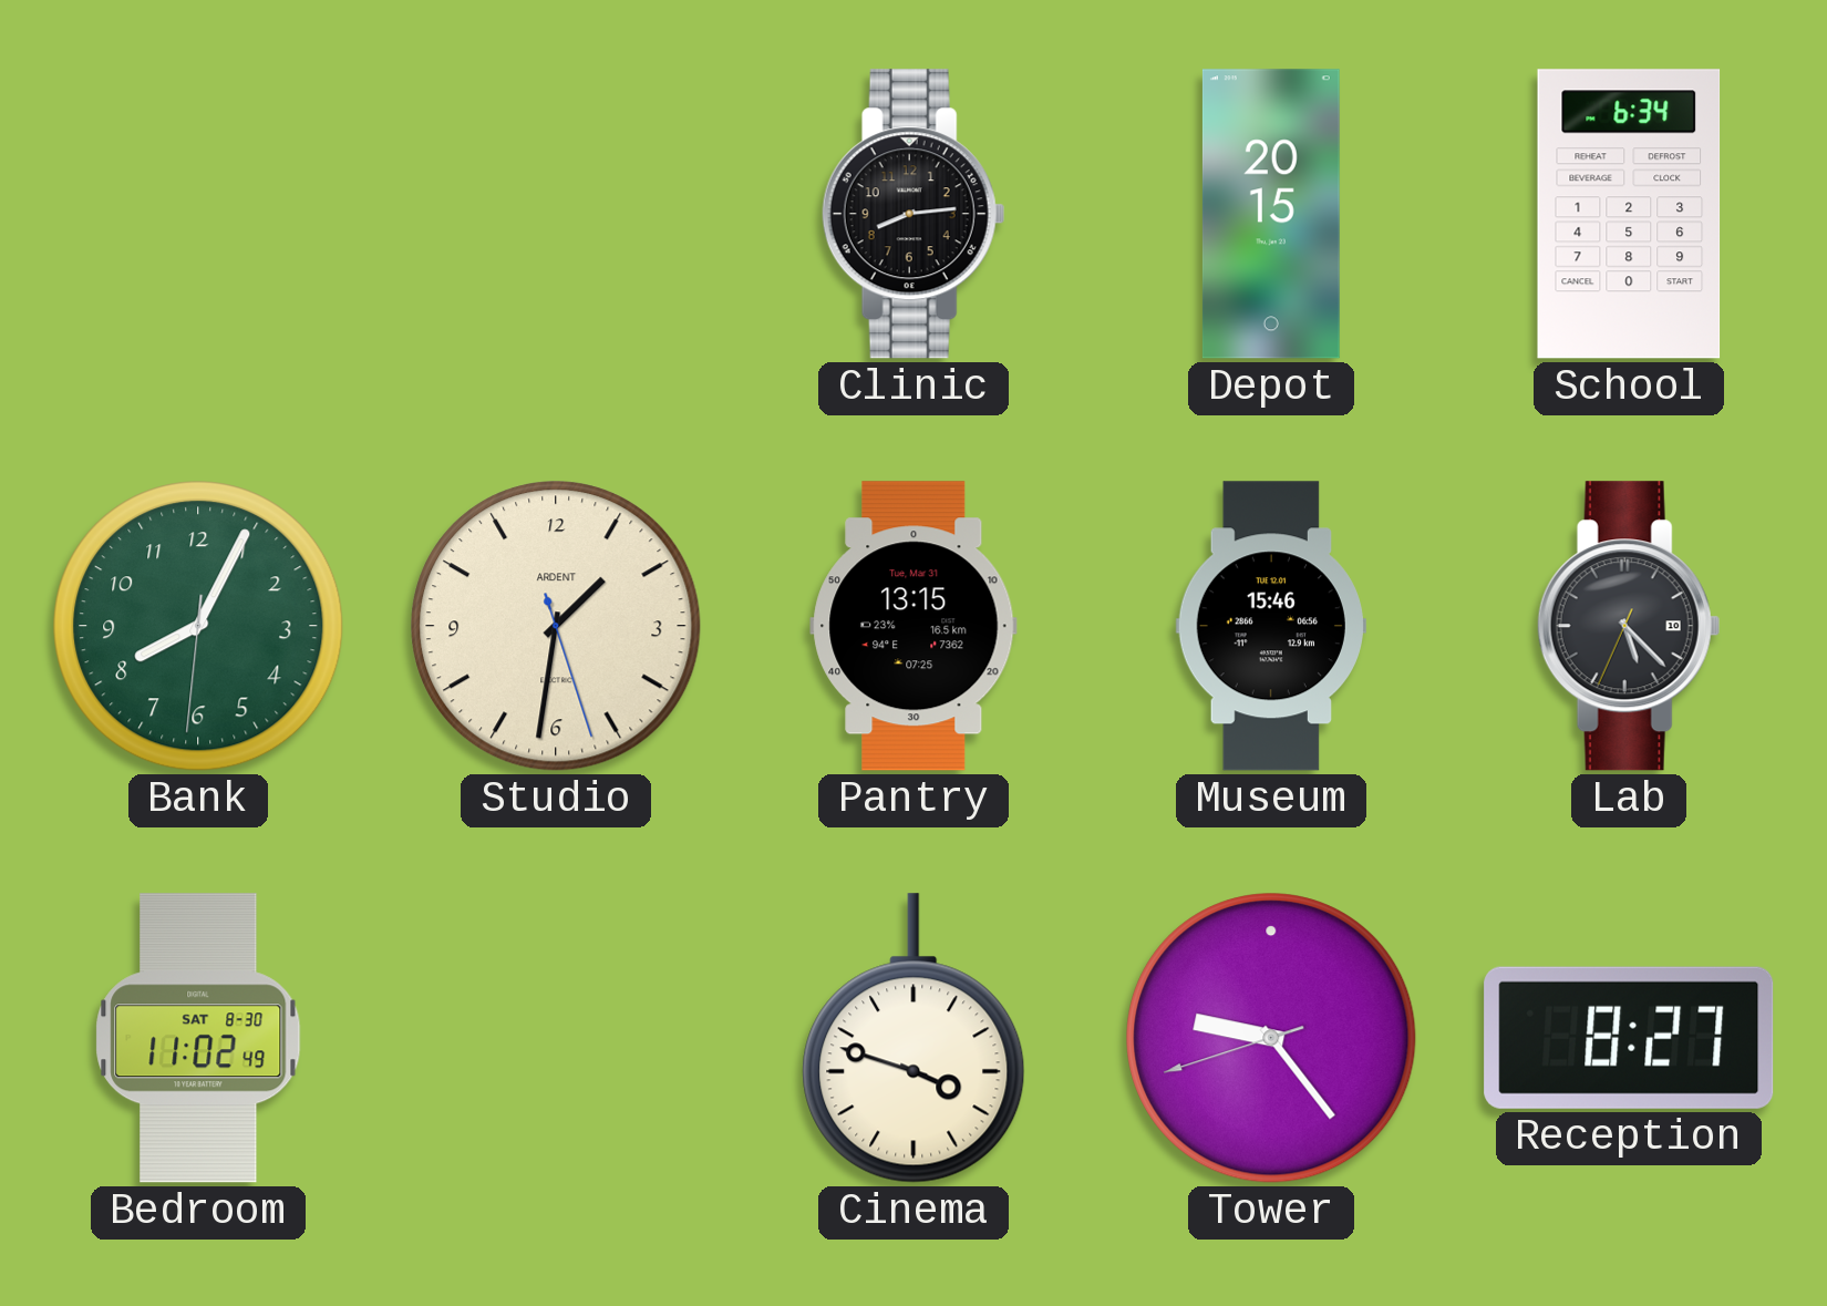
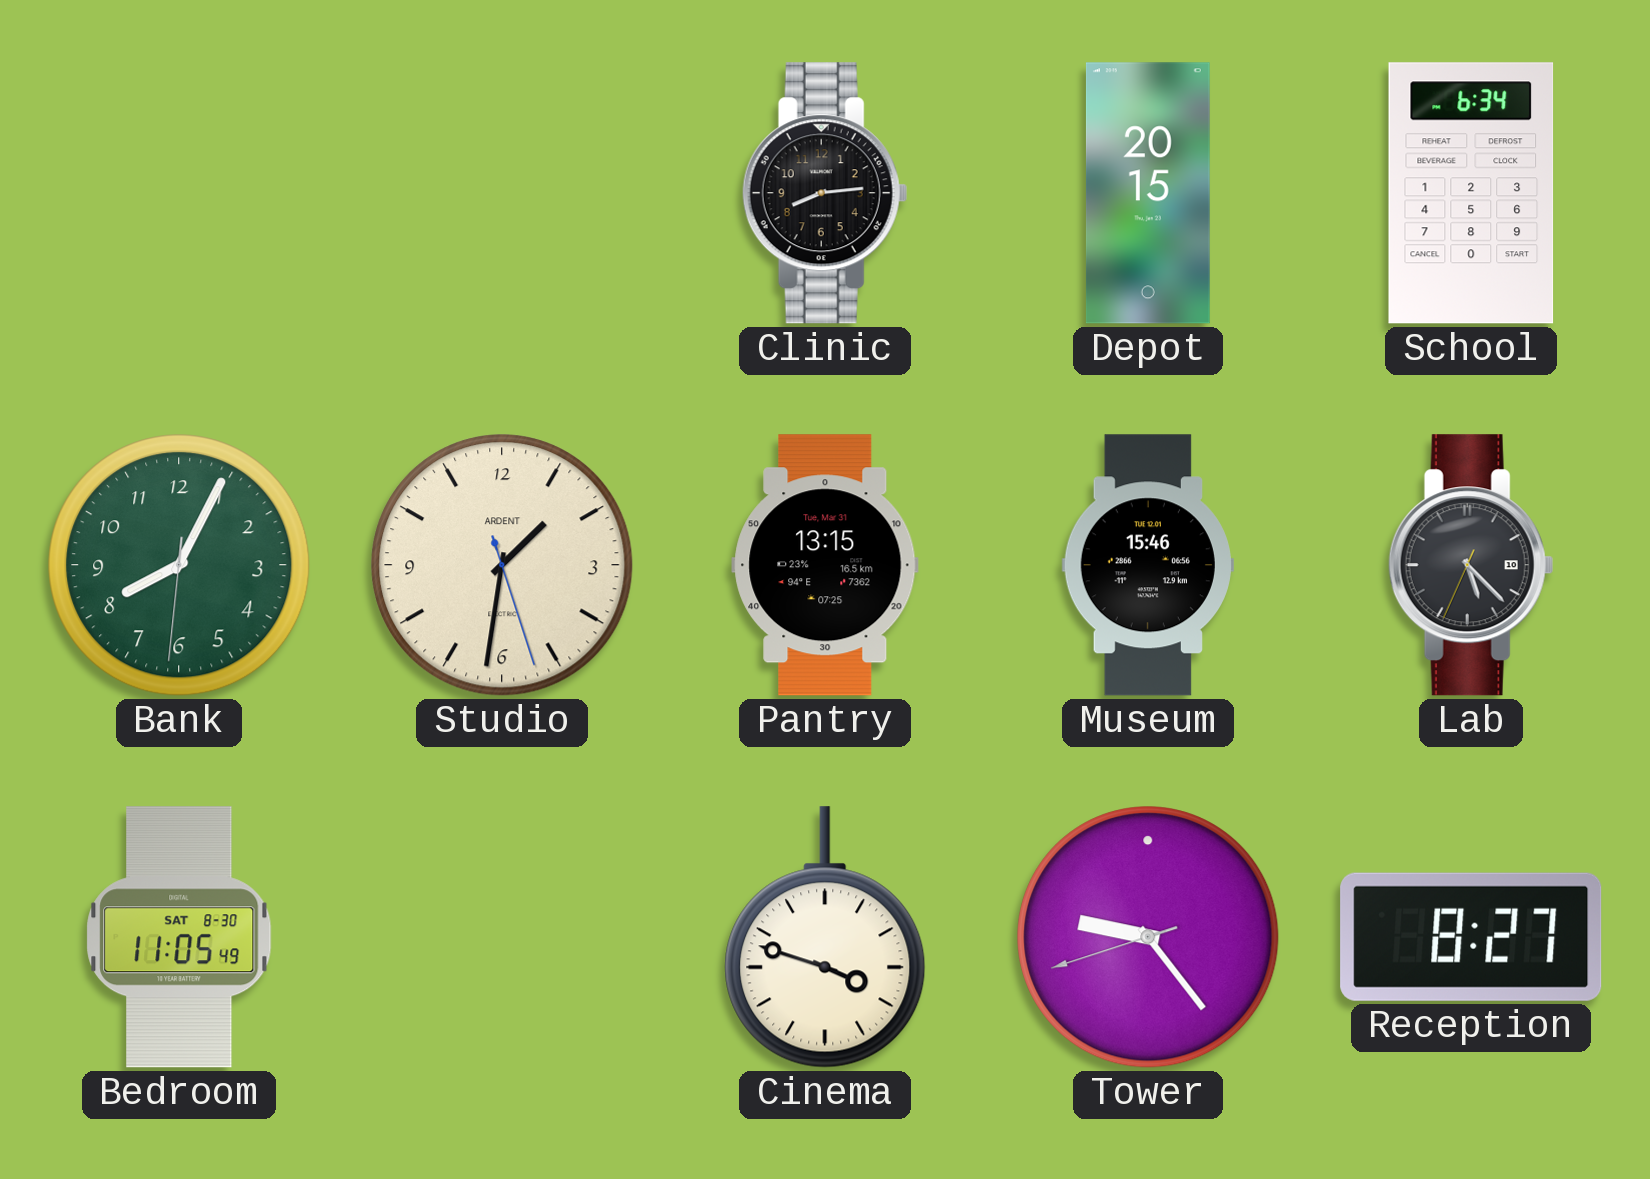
Bedroom: 11:02 -> 11:05 (179, 937)
